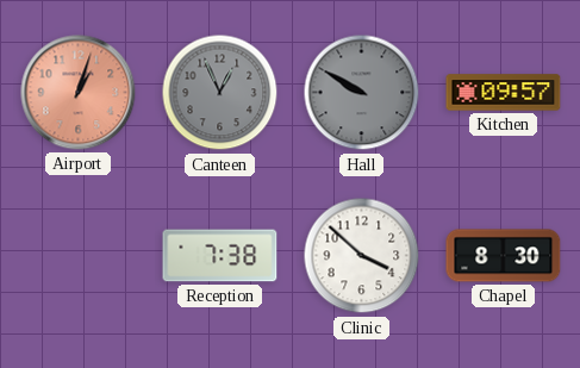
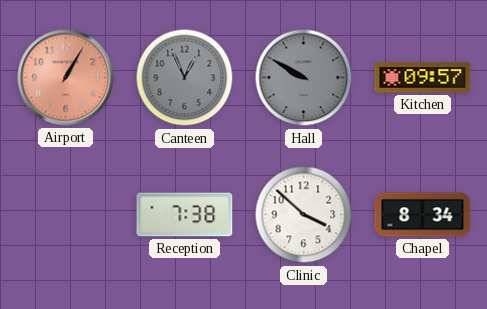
Airport: 1:03 -> 1:05 (66, 78)
Chapel: 8:30 -> 8:34 (423, 215)
